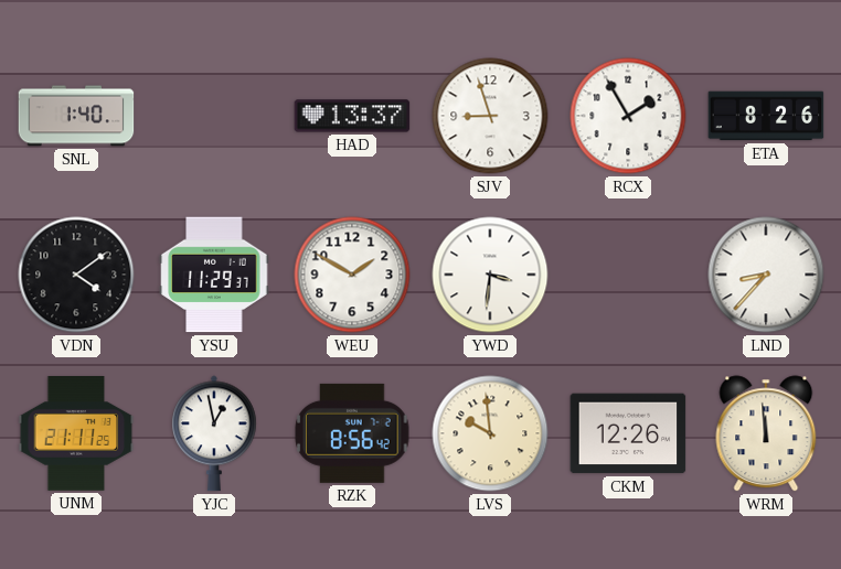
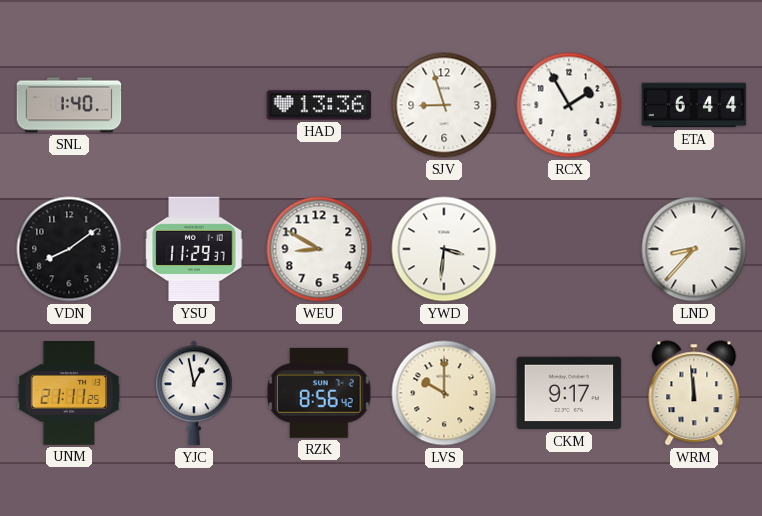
HAD: 13:37 -> 13:36 (319, 105)
ETA: 8:26 -> 6:44 (694, 105)
VDN: 4:09 -> 8:09 (69, 249)
WEU: 1:50 -> 8:50 (319, 249)
LVS: 9:59 -> 10:00 (444, 393)
CKM: 12:26 -> 9:17 (569, 393)
